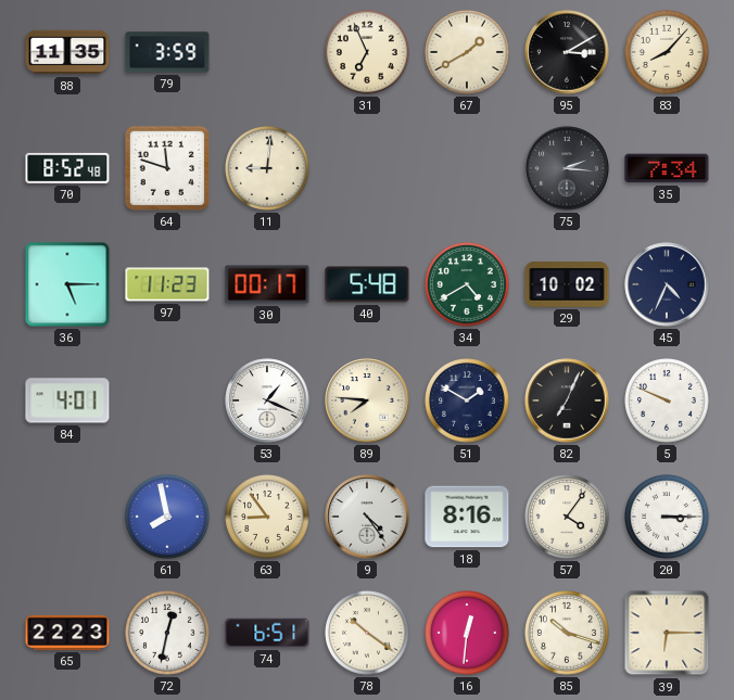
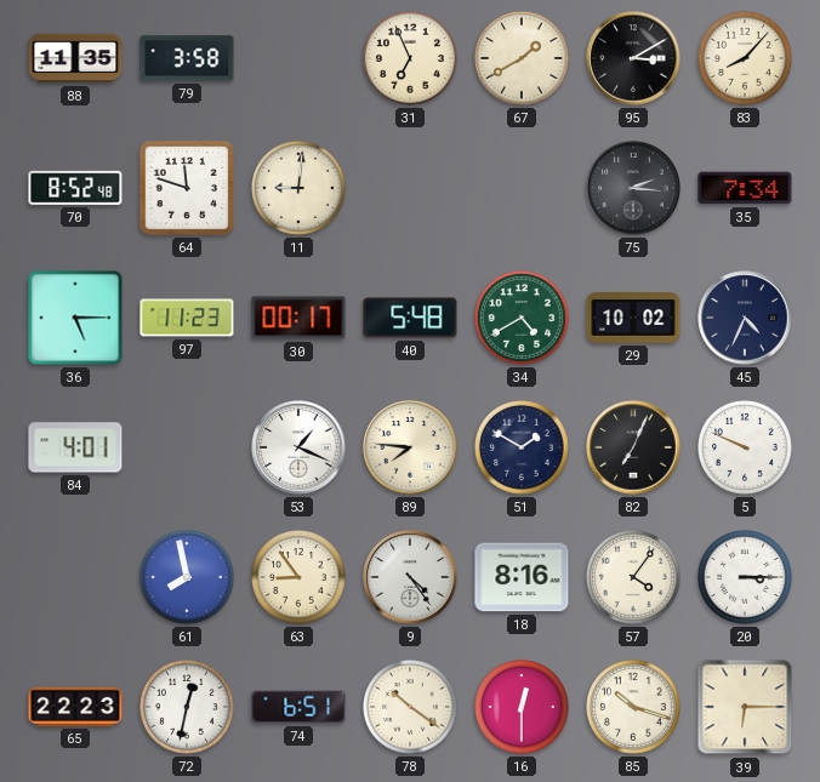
79: 3:59 -> 3:58 (187, 58)
16: 12:31 -> 12:30 (523, 708)
